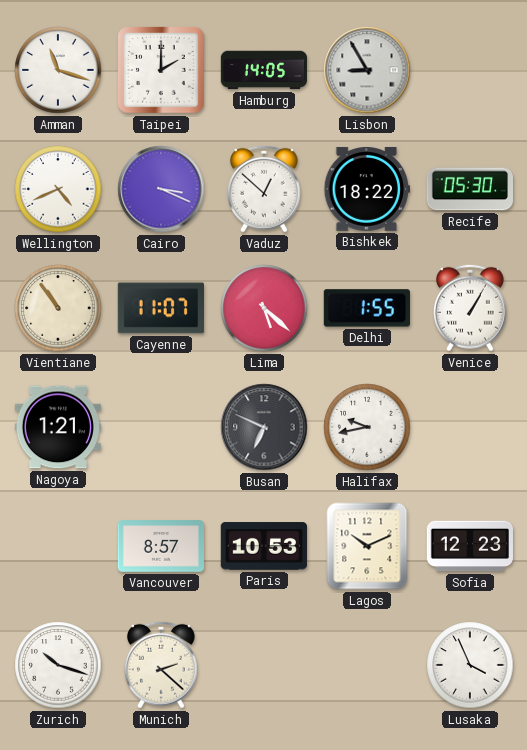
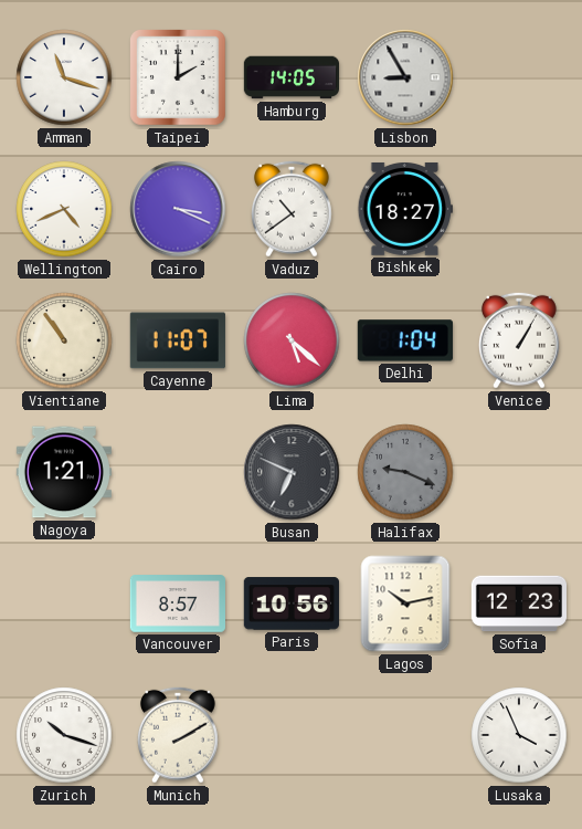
Vaduz: 12:52 -> 10:39 (292, 209)
Bishkek: 18:22 -> 18:27 (405, 209)
Recife: 05:30 -> none (469, 189)
Delhi: 1:55 -> 1:04 (405, 340)
Halifax: 9:43 -> 9:19 (405, 472)
Halifax dial: white -> grey (405, 472)
Paris: 10:53 -> 10:56 (292, 604)
Lagos: 10:11 -> 10:13 (405, 604)
Munich: 2:22 -> 2:10 (178, 735)
